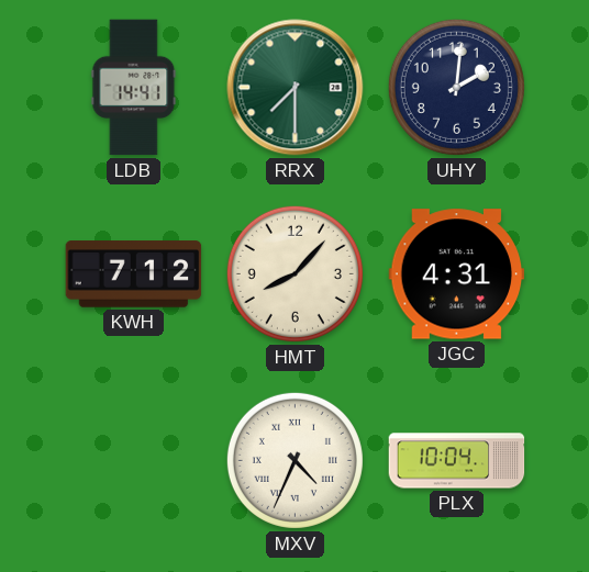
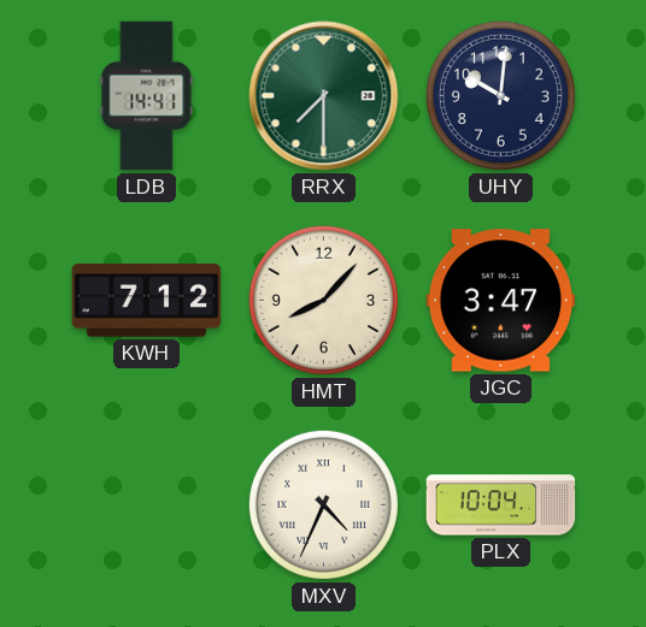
UHY: 2:01 -> 10:01 (500, 95)
JGC: 4:31 -> 3:47 (501, 301)
